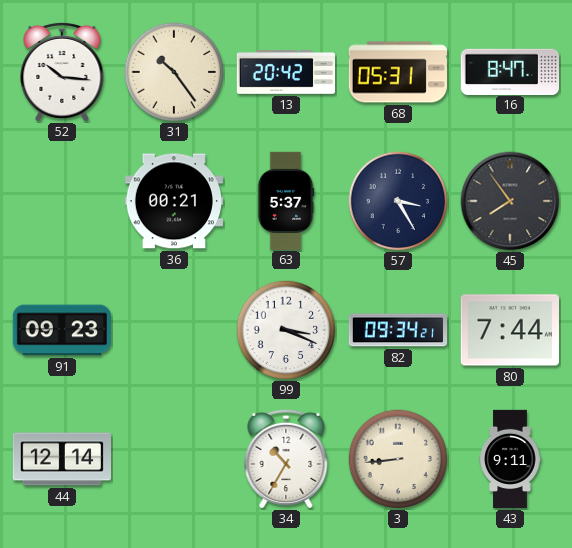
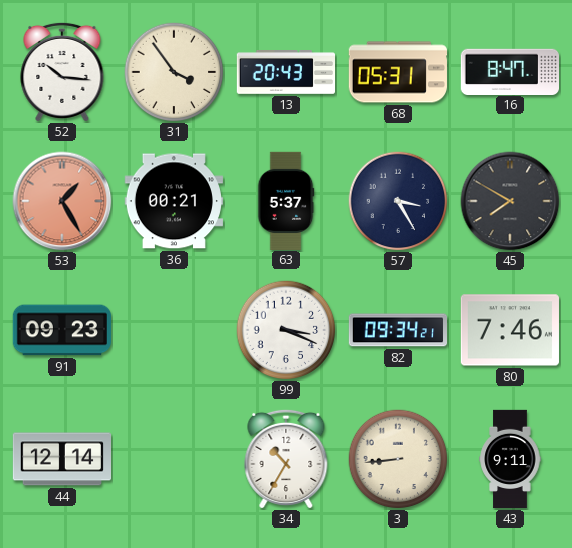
31: 10:24 -> 3:54 (174, 72)
13: 20:42 -> 20:43 (285, 73)
53: none -> 1:25 (62, 201)
45: 7:54 -> 7:50 (510, 201)
80: 7:44 -> 7:46 (510, 330)
